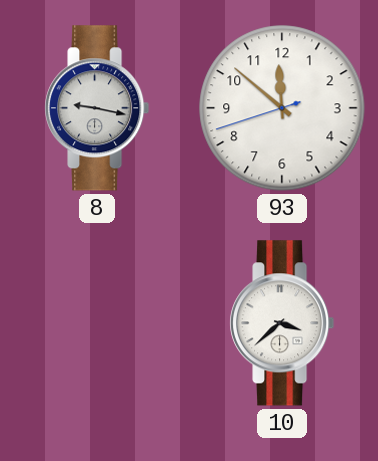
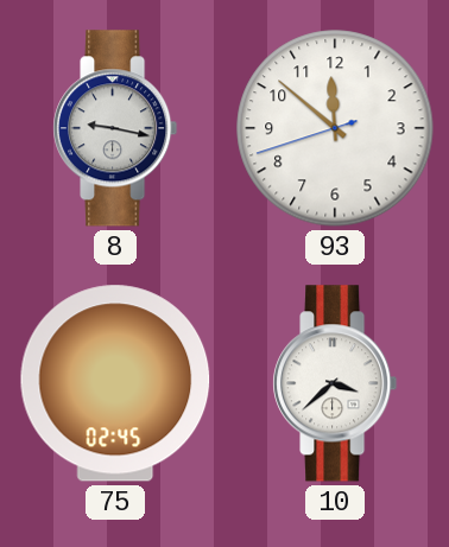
75: none -> 02:45 (115, 383)
